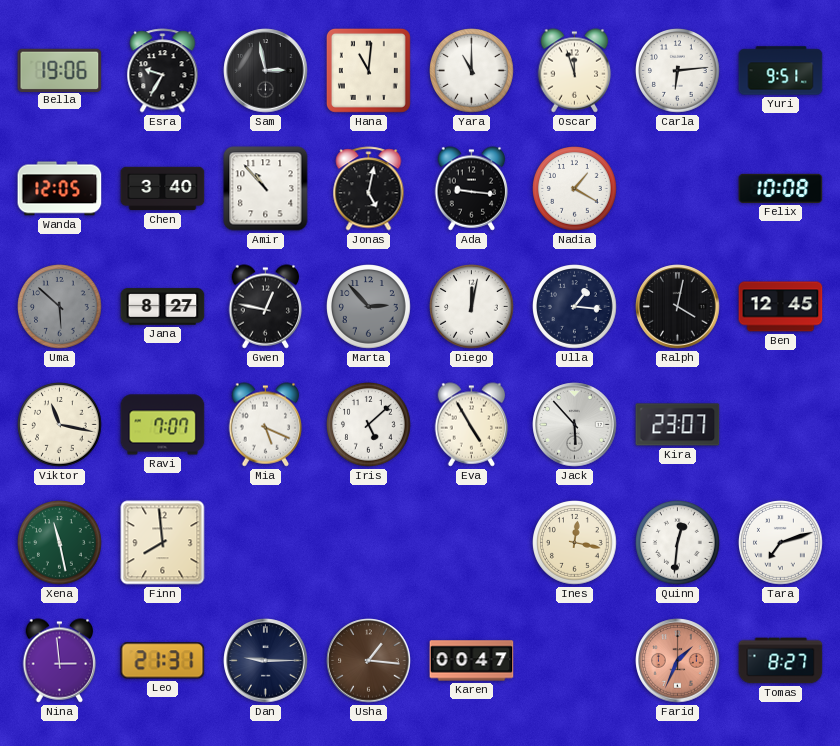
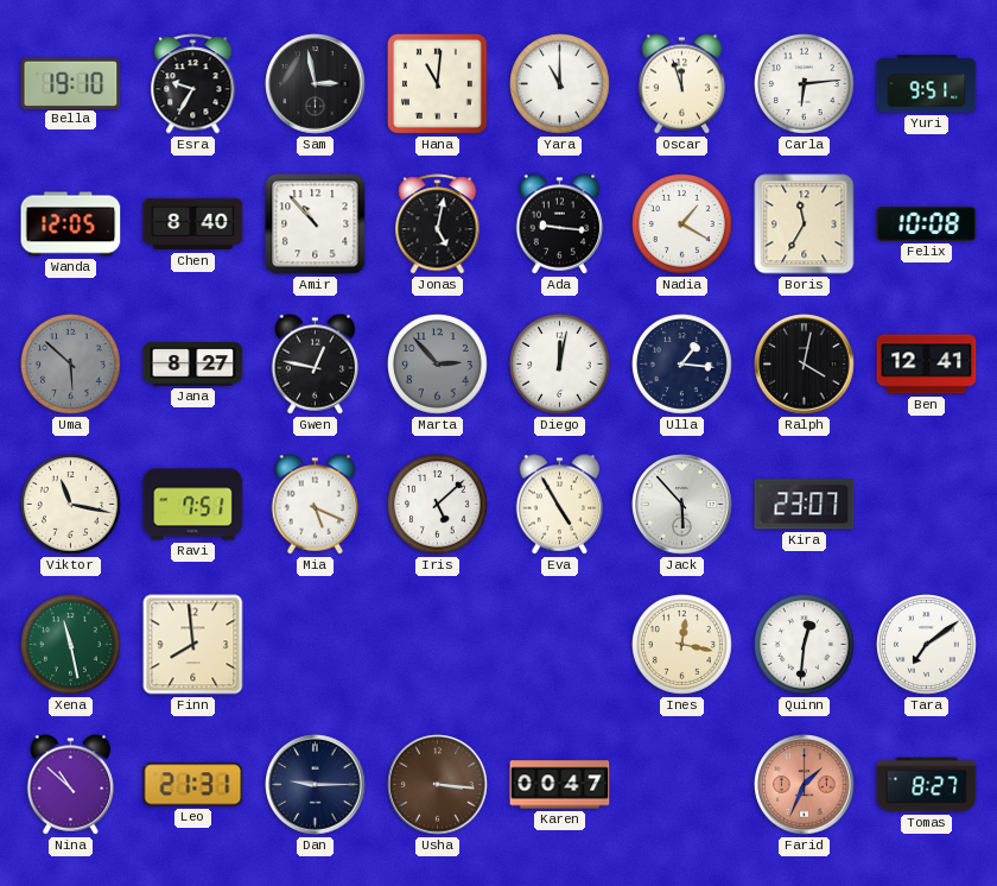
Bella: 19:06 -> 19:10 (71, 83)
Chen: 3:40 -> 8:40 (193, 224)
Boris: none -> 11:35 (805, 224)
Ben: 12:45 -> 12:41 (927, 365)
Ravi: 7:07 -> 7:51 (193, 505)
Tara: 7:12 -> 7:09 (927, 645)
Nina: 2:59 -> 10:52 (71, 785)
Usha: 1:16 -> 3:16 (438, 785)
